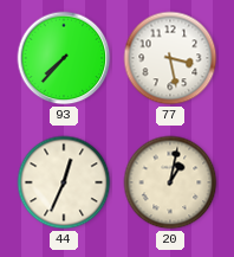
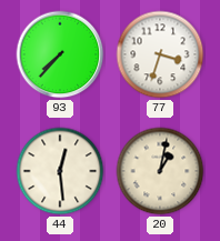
77: 3:28 -> 3:33 (160, 54)
44: 12:34 -> 12:29 (60, 171)
